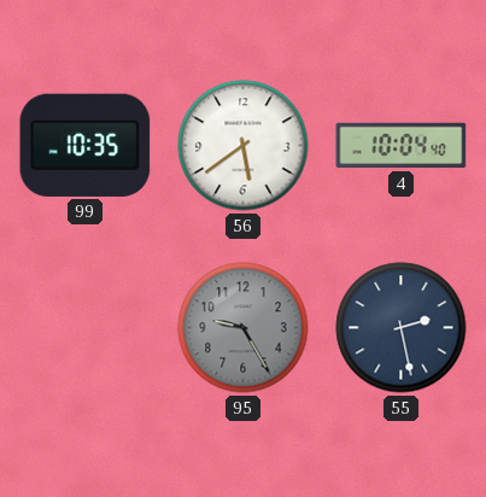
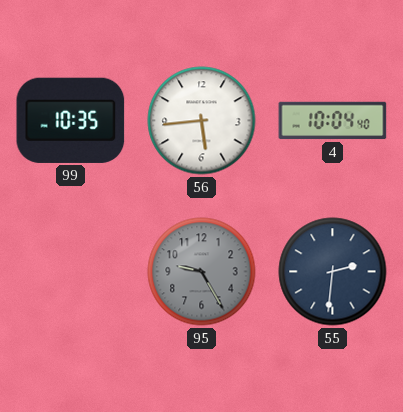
56: 5:39 -> 5:44 (202, 121)
55: 2:28 -> 2:31 (333, 272)
